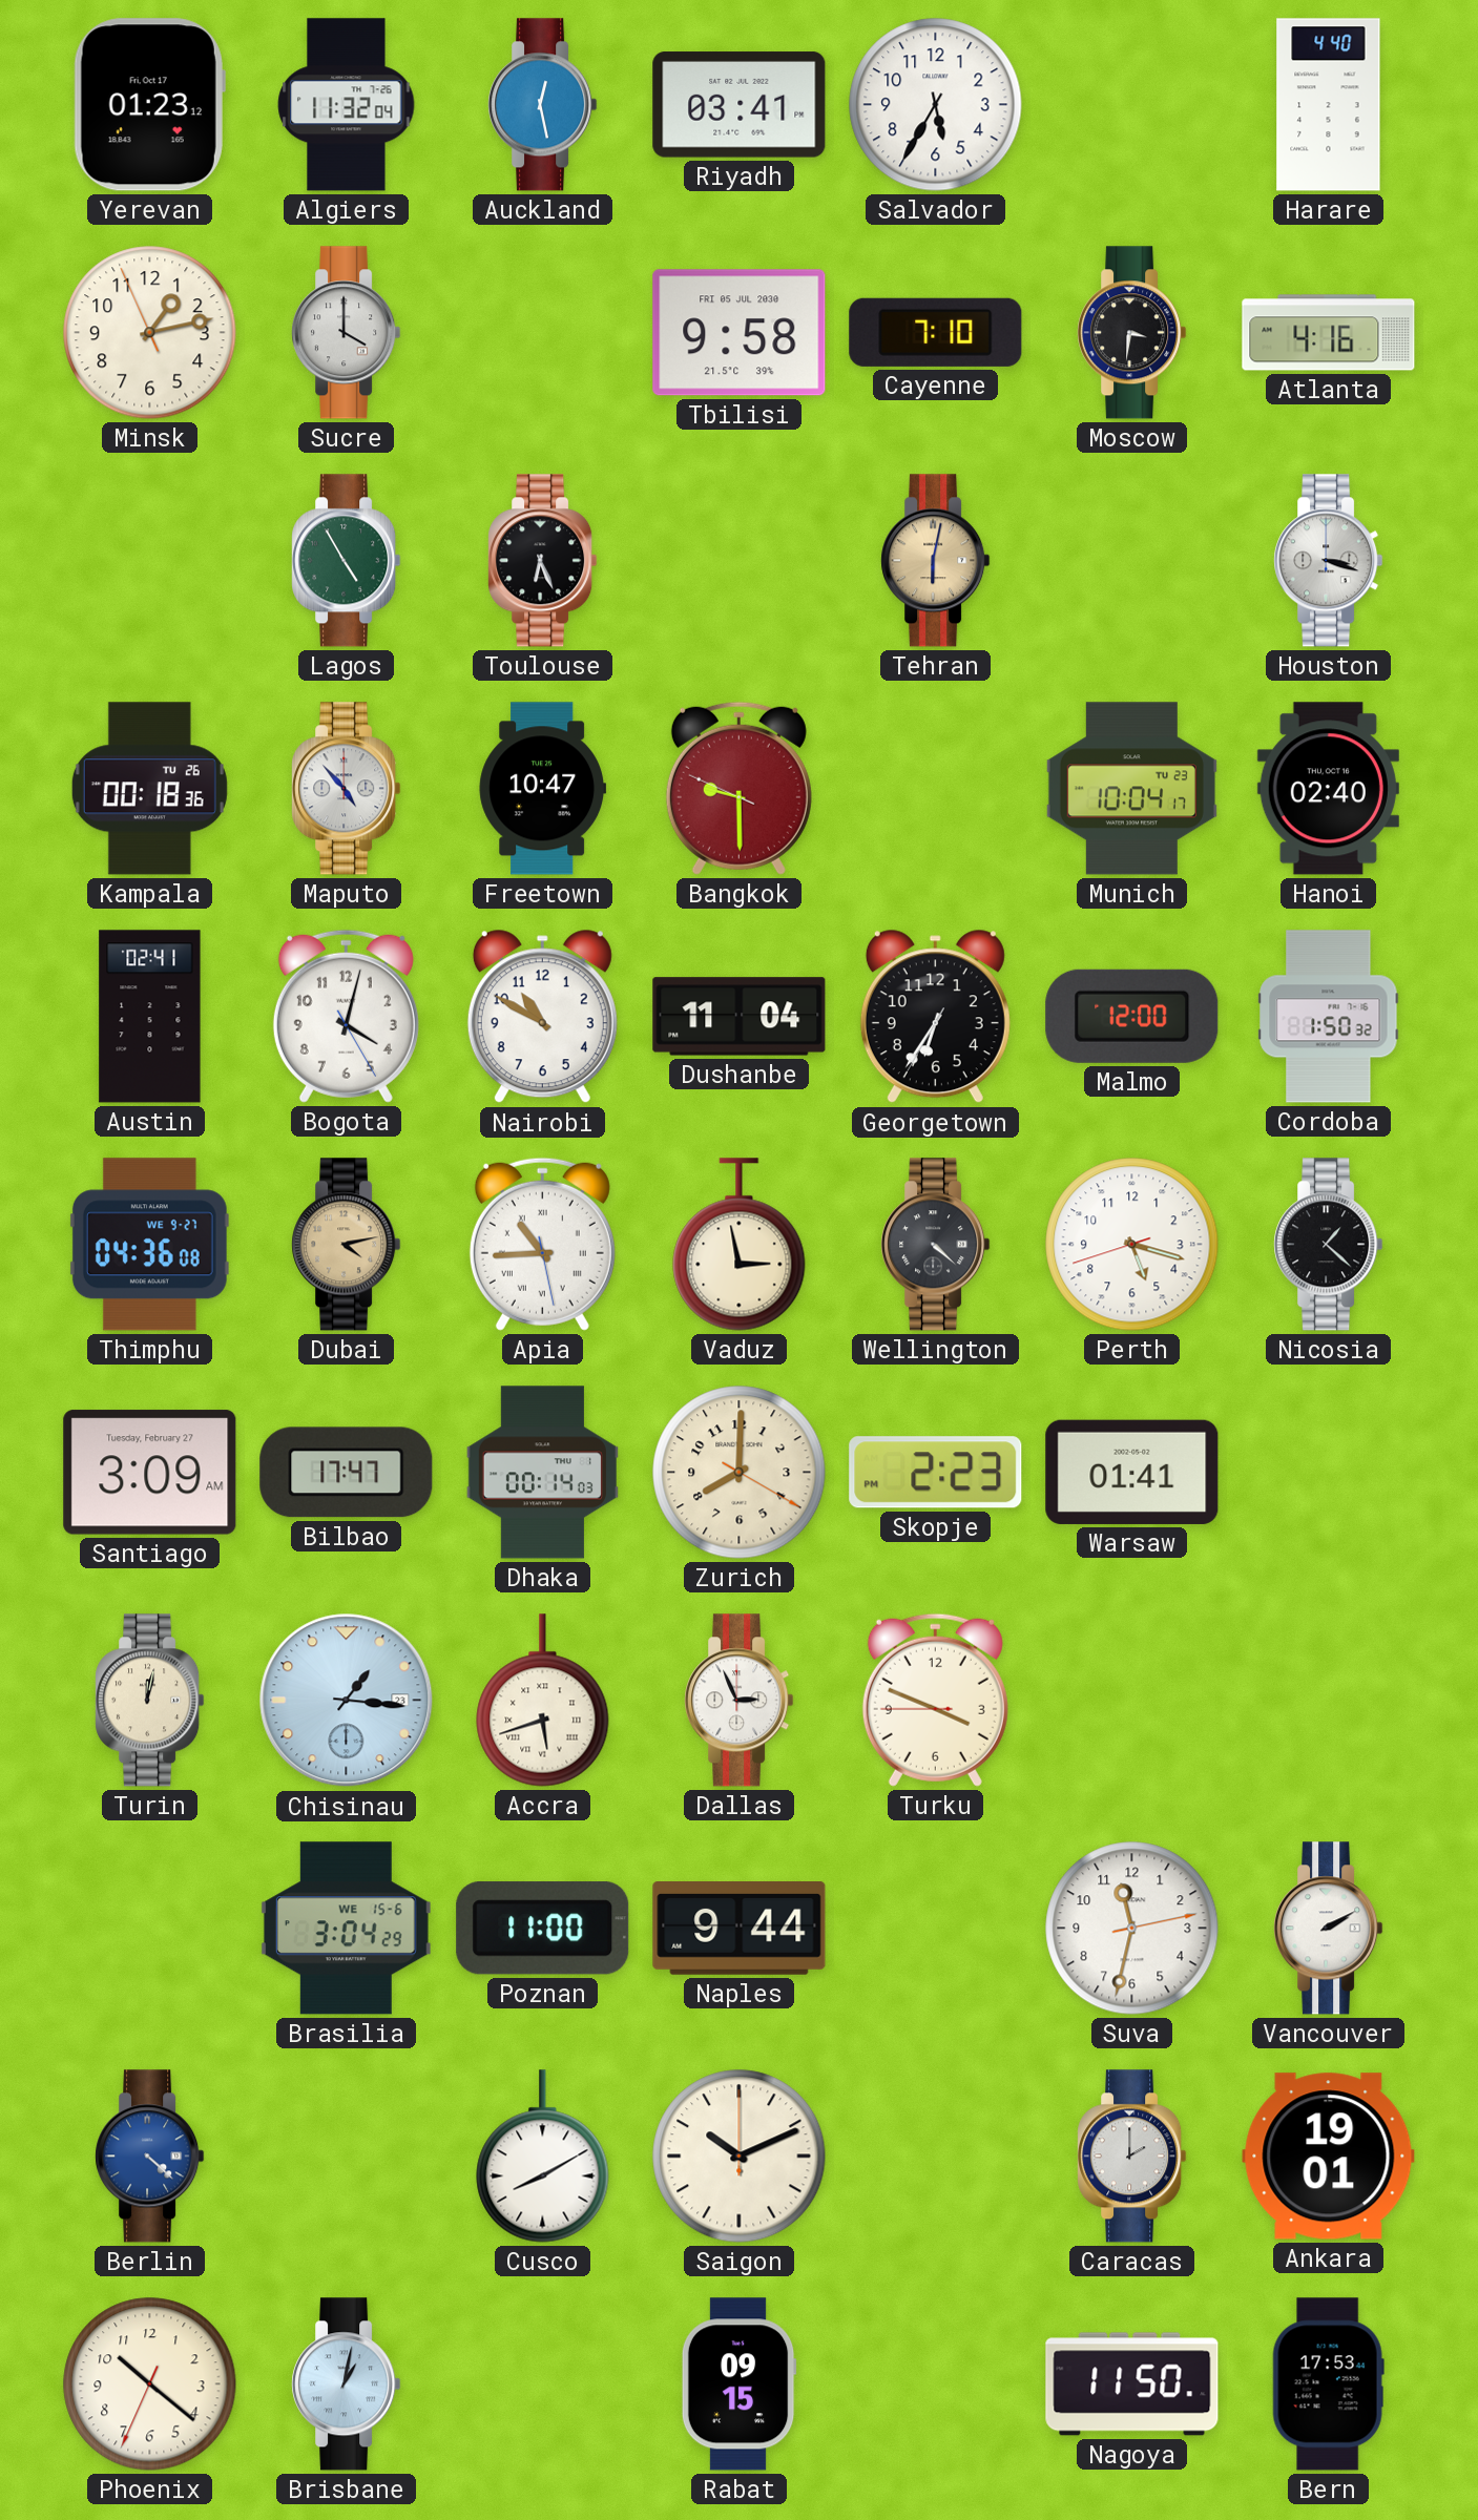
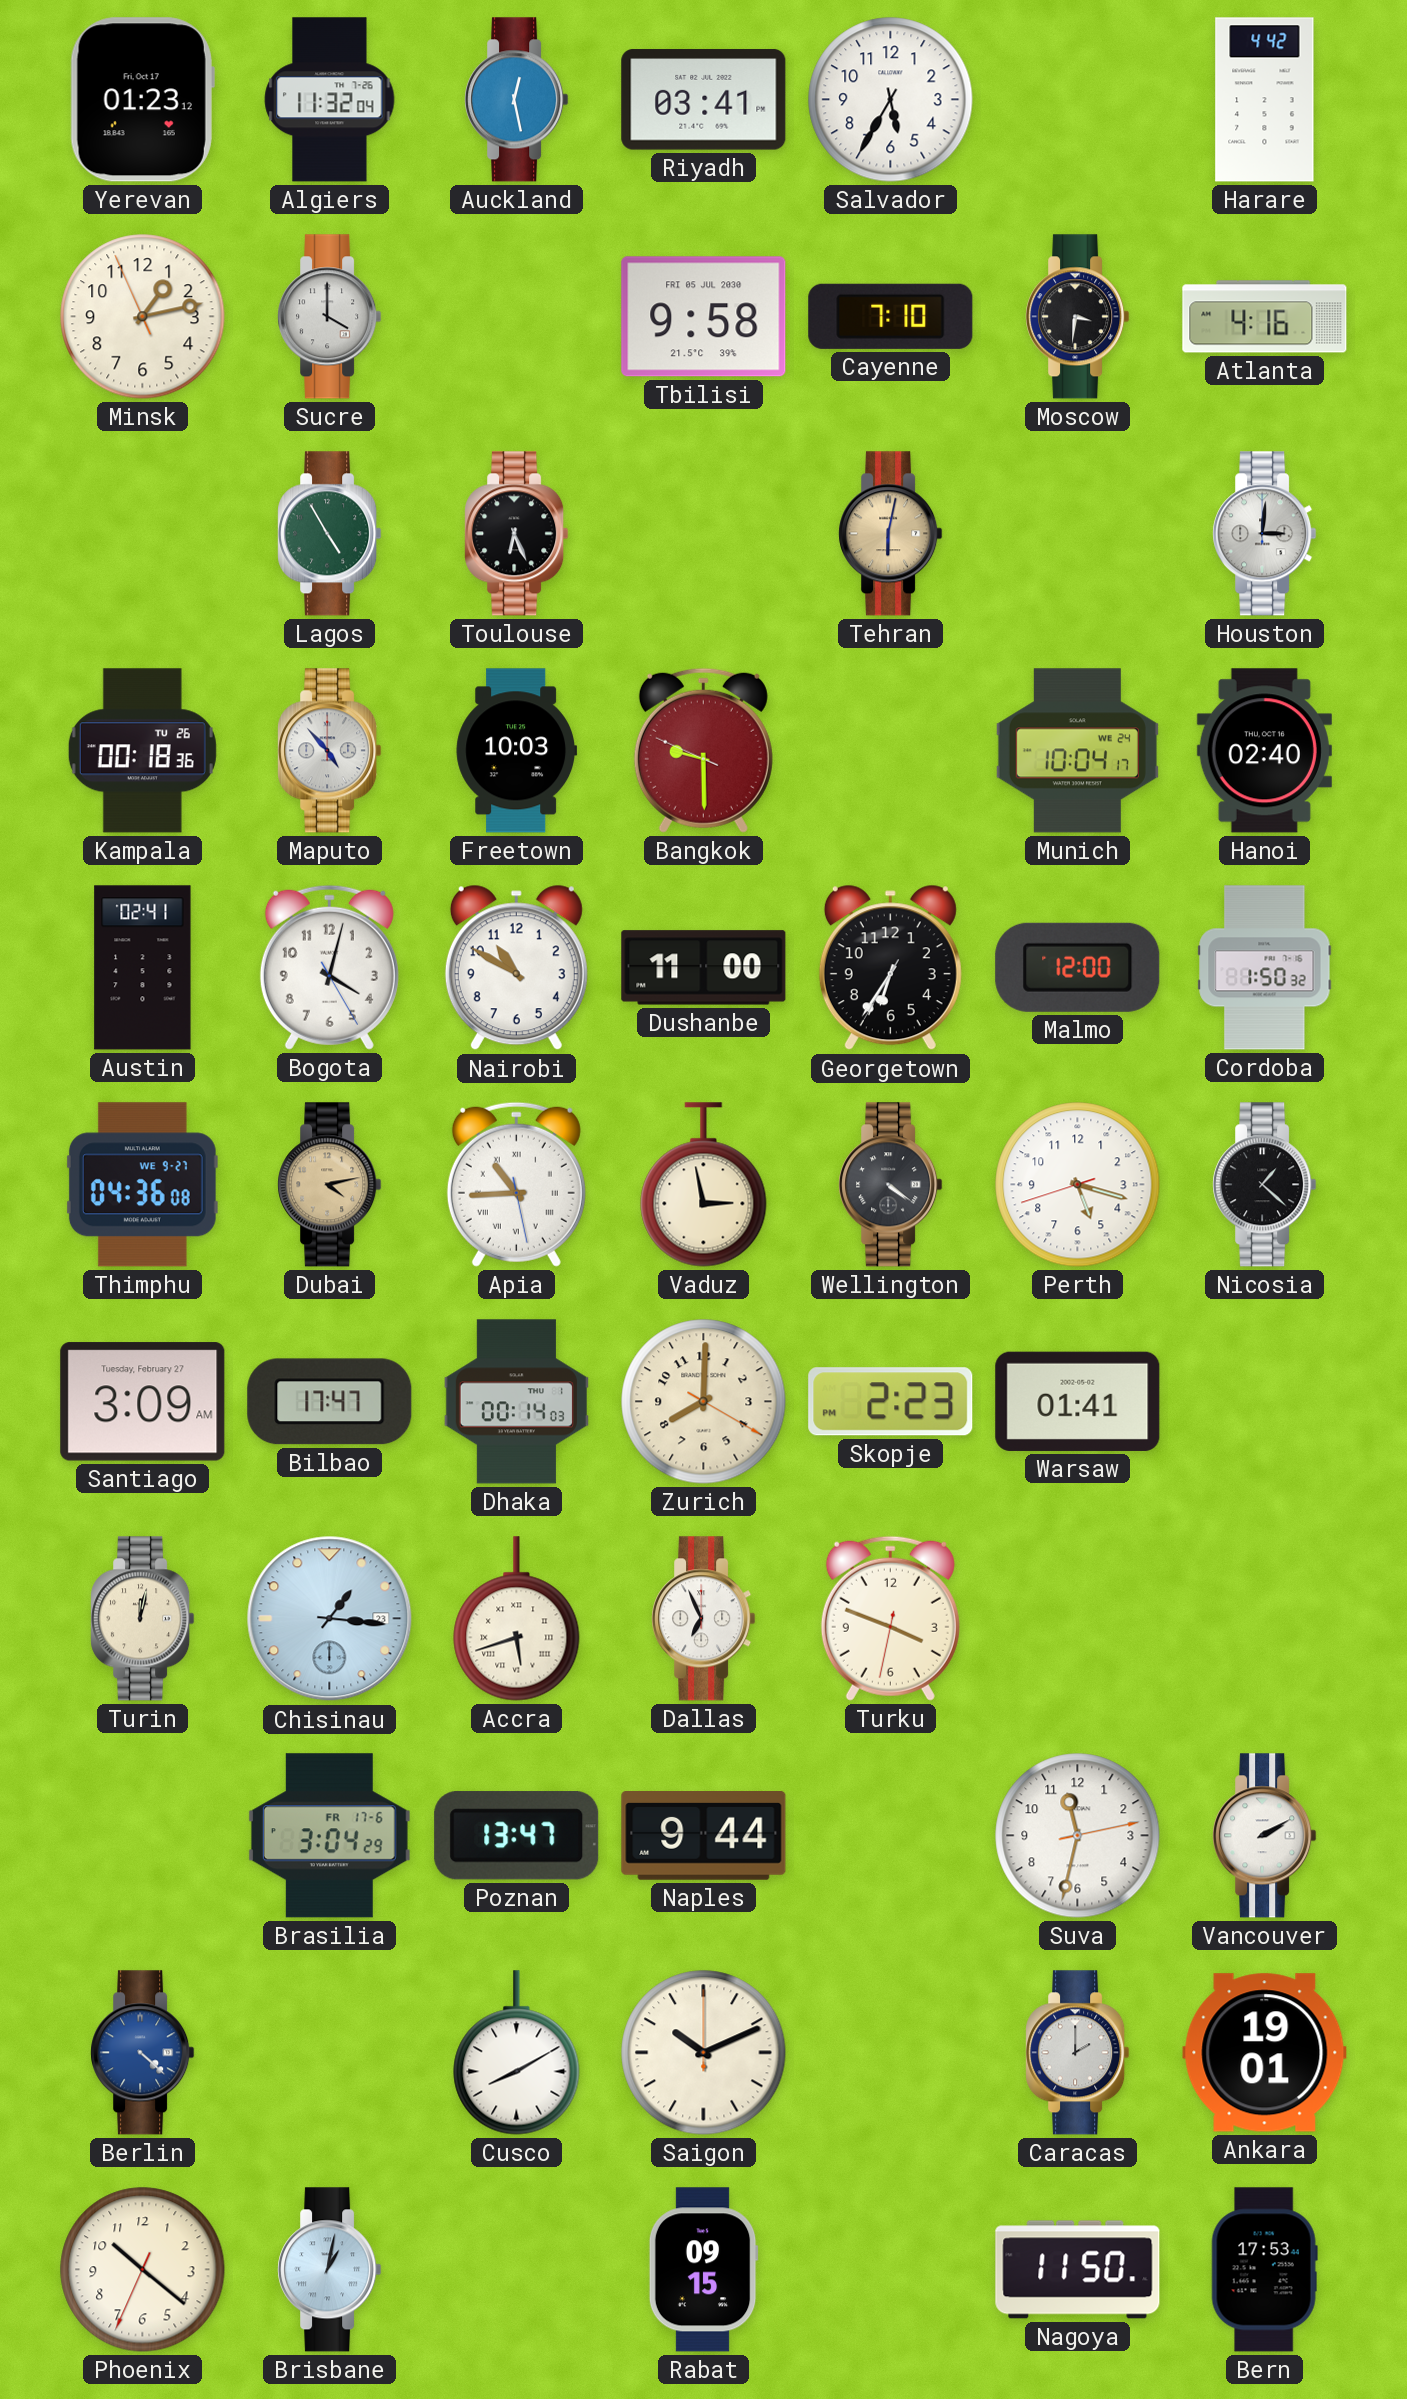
Harare: 4:40 -> 4:42 (1265, 100)
Houston: 3:18 -> 3:01 (1265, 534)
Freetown: 10:47 -> 10:03 (517, 751)
Munich date: TU 23 -> WE 24 (1077, 751)
Dushanbe: 11:04 -> 11:00 (704, 968)
Wellington: 4:22 -> 4:21 (891, 1185)
Dallas: 2:56 -> 6:56 (704, 1619)
Turku: 3:48:45 -> 3:48:32 (890, 1618)
Brasilia date: WE 15-6 -> FR 17-6 (329, 1836)
Poznan: 11:00 -> 13:47 (517, 1836)
